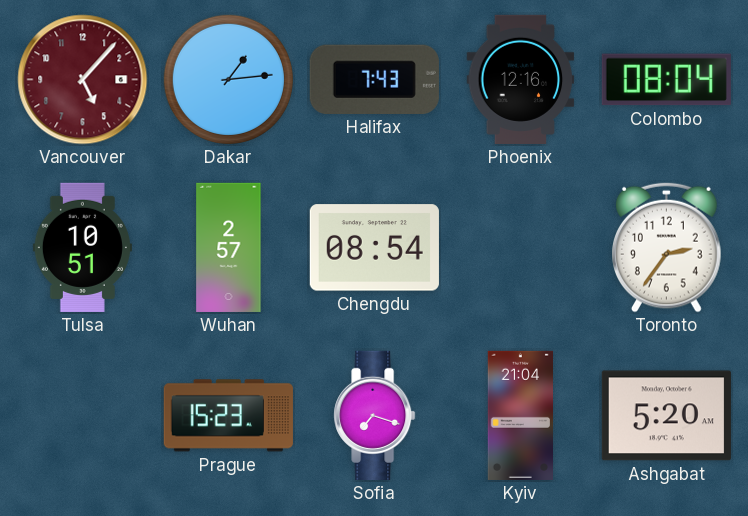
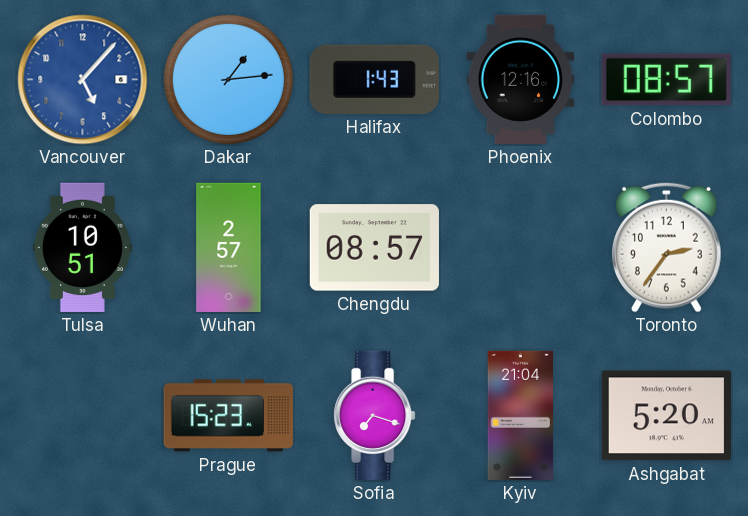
Vancouver dial: burgundy -> blue (83, 80)
Halifax: 7:43 -> 1:43 (374, 79)
Colombo: 08:04 -> 08:57 (666, 80)
Chengdu: 08:54 -> 08:57 (374, 248)
